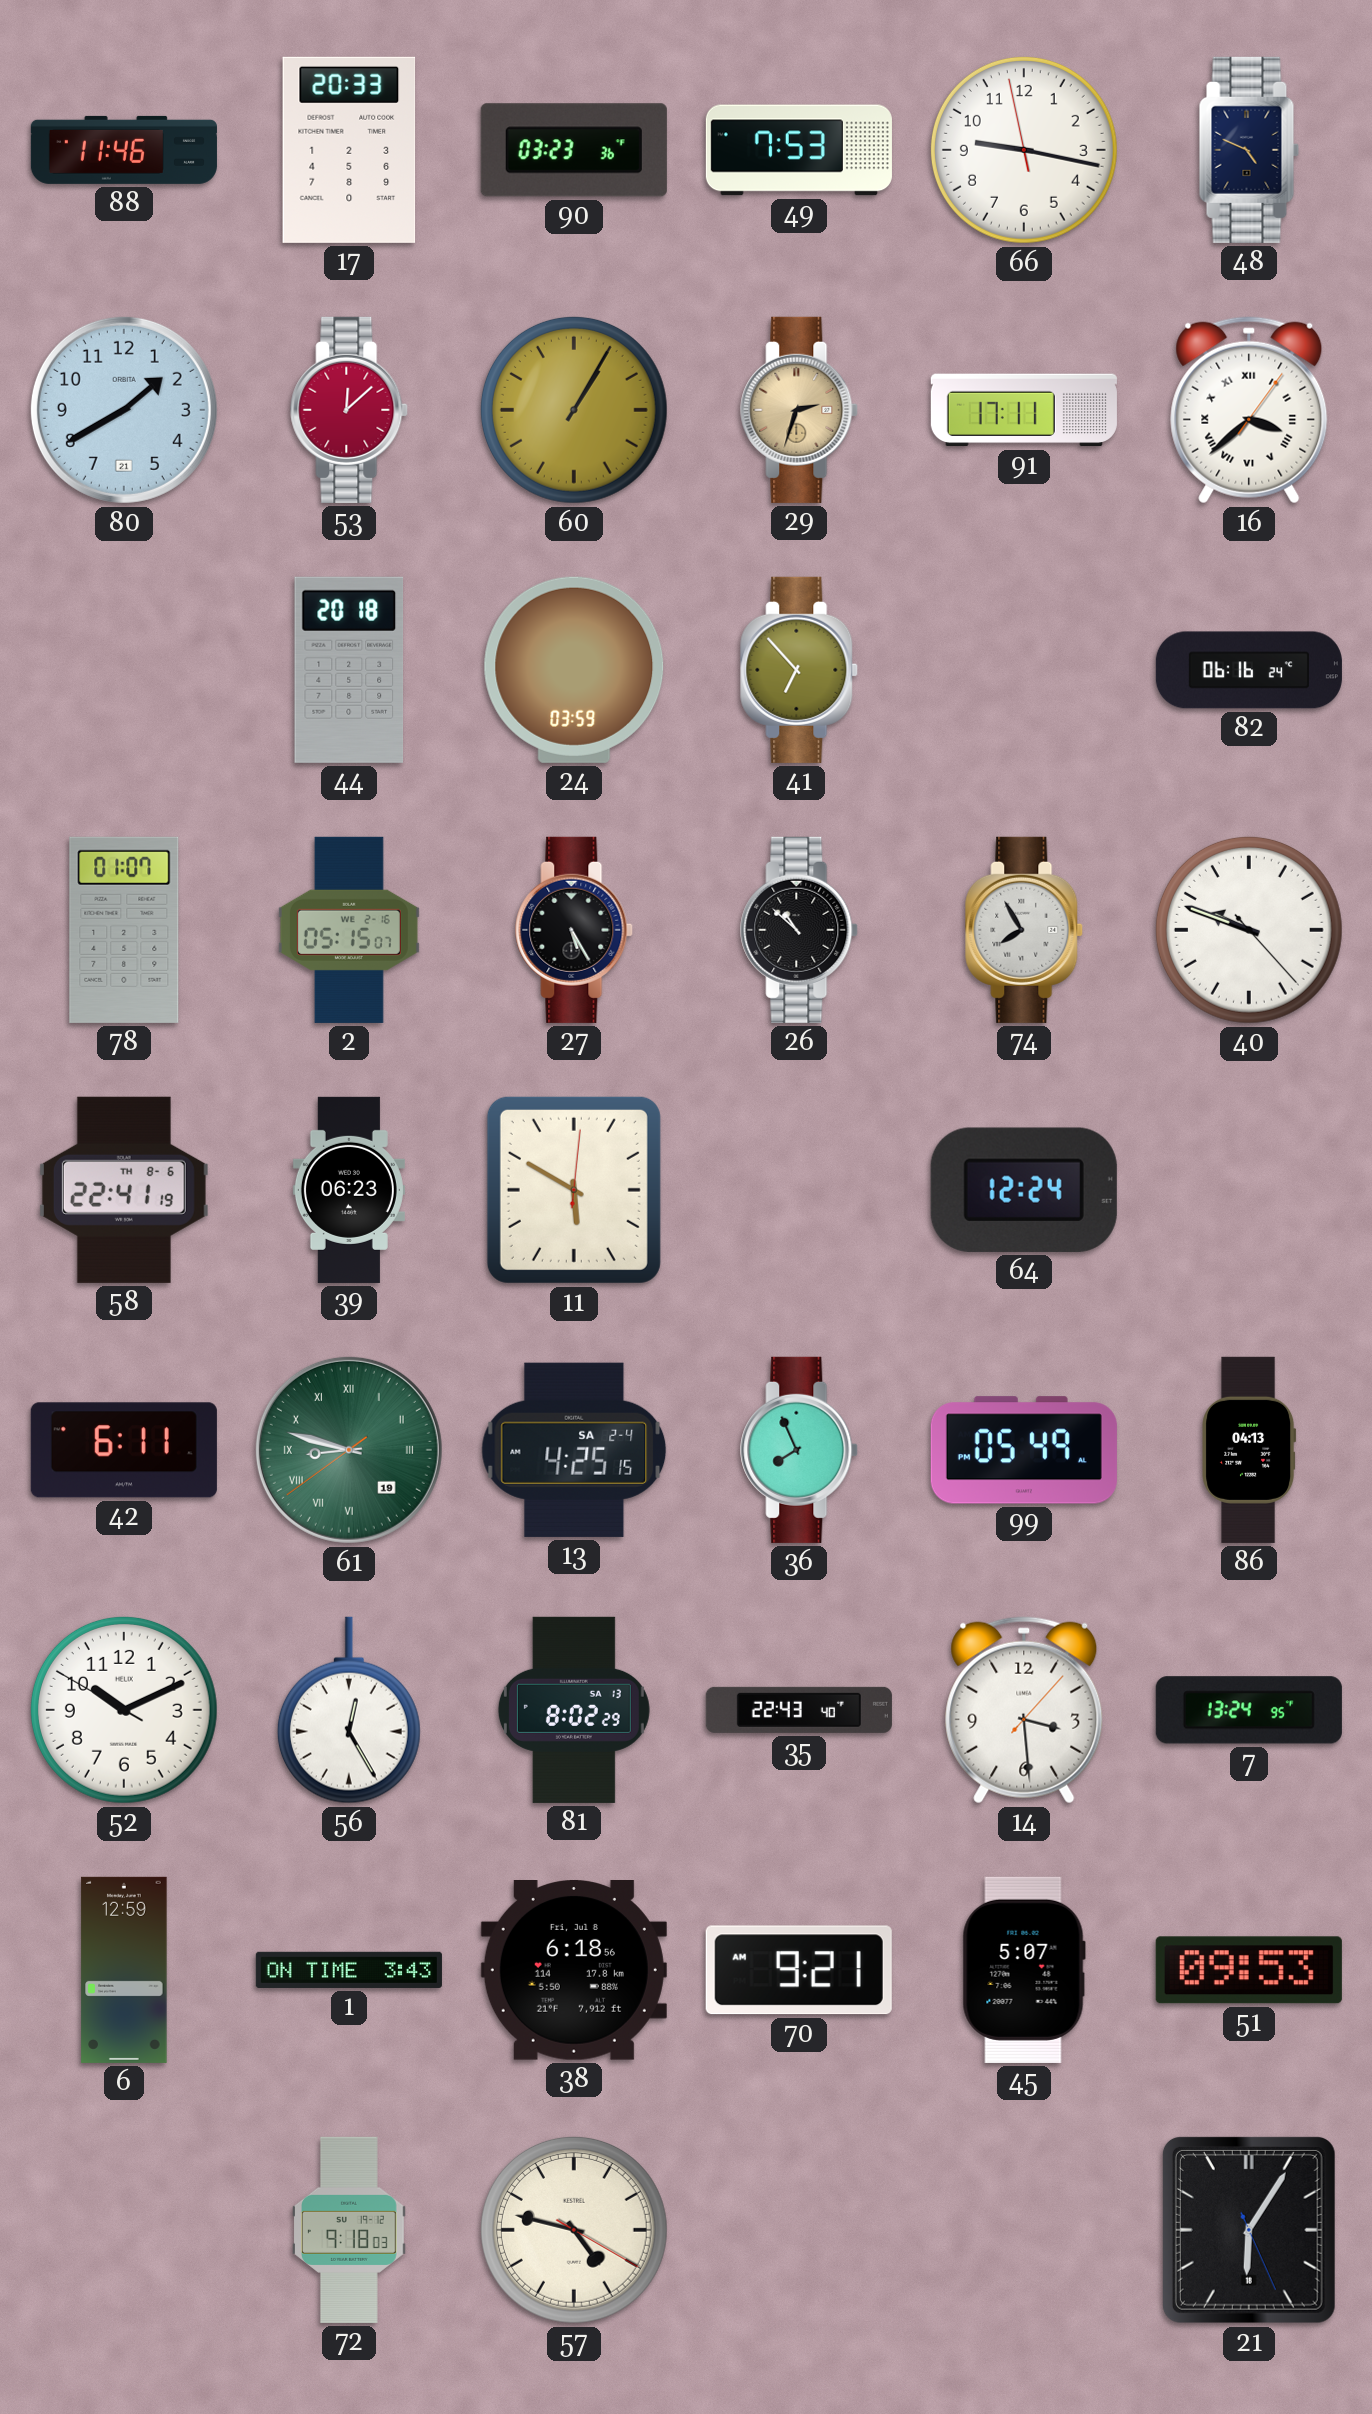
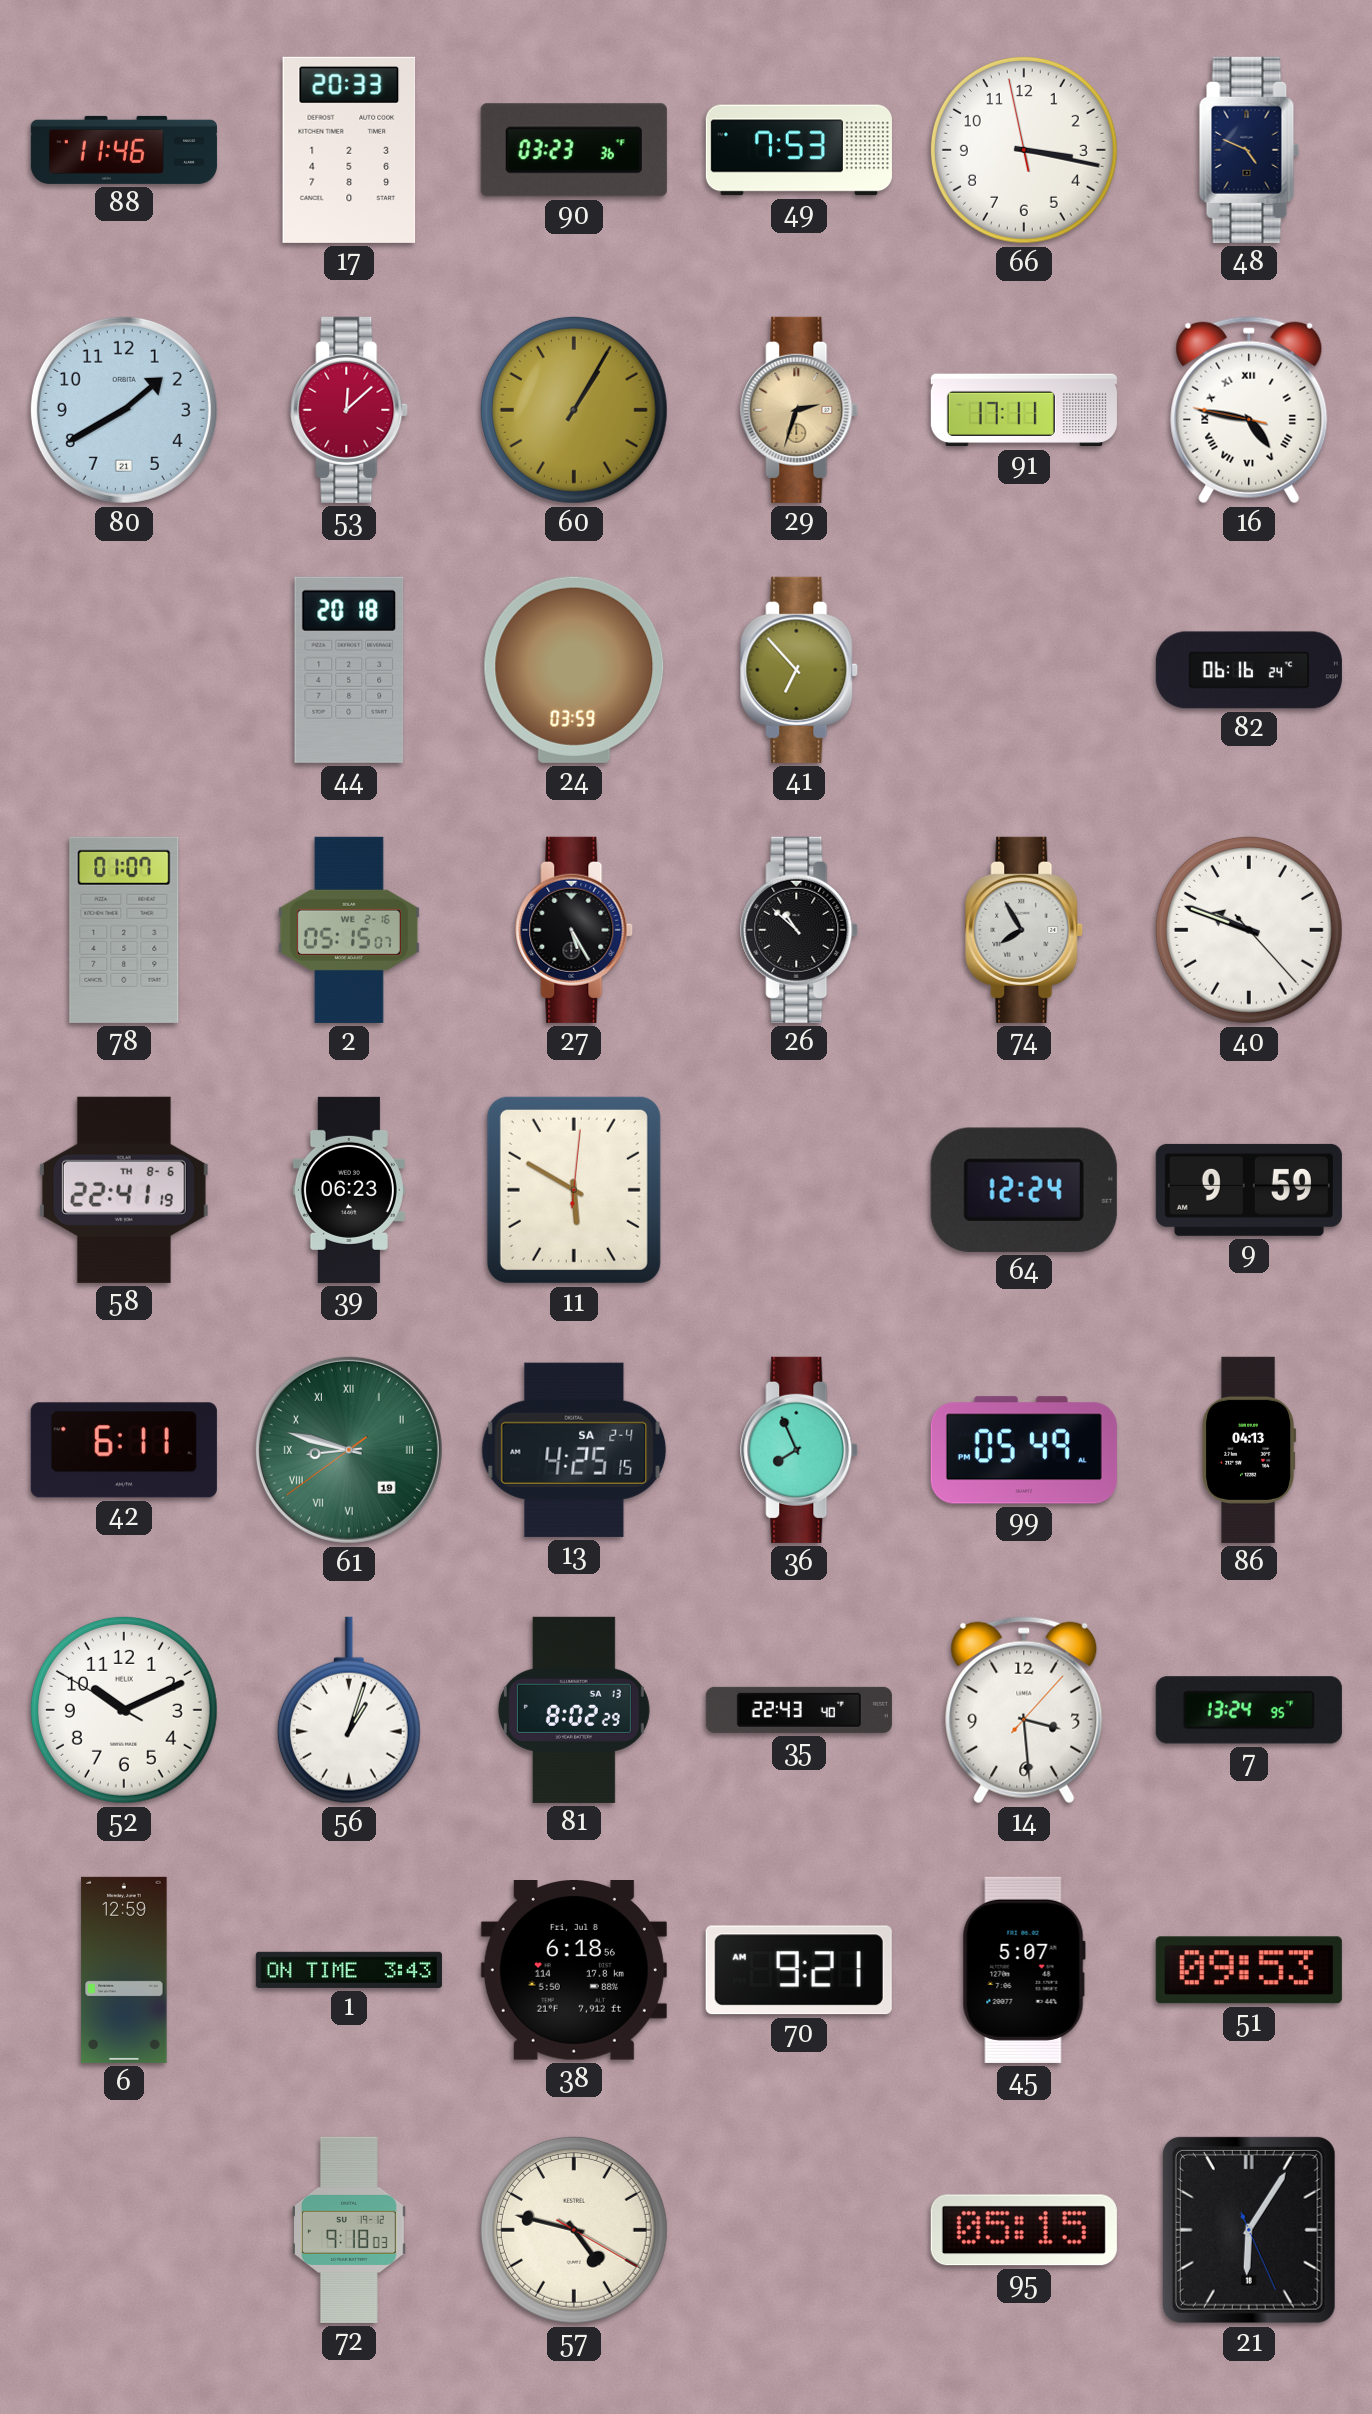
66: 9:16 -> 3:16 (1024, 150)
16: 3:38 -> 4:46 (1249, 410)
9: none -> 9:59 (1249, 1190)
56: 12:25 -> 1:03 (349, 1710)
95: none -> 05:15 (1024, 2230)
